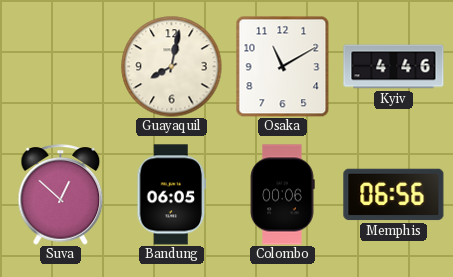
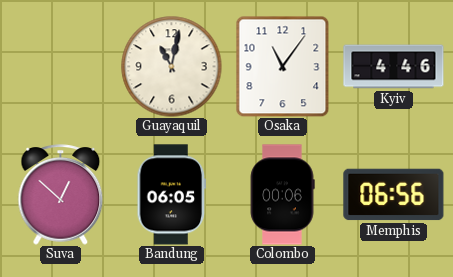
Guayaquil: 8:02 -> 11:02 (172, 67)
Osaka: 11:10 -> 11:06 (283, 66)
